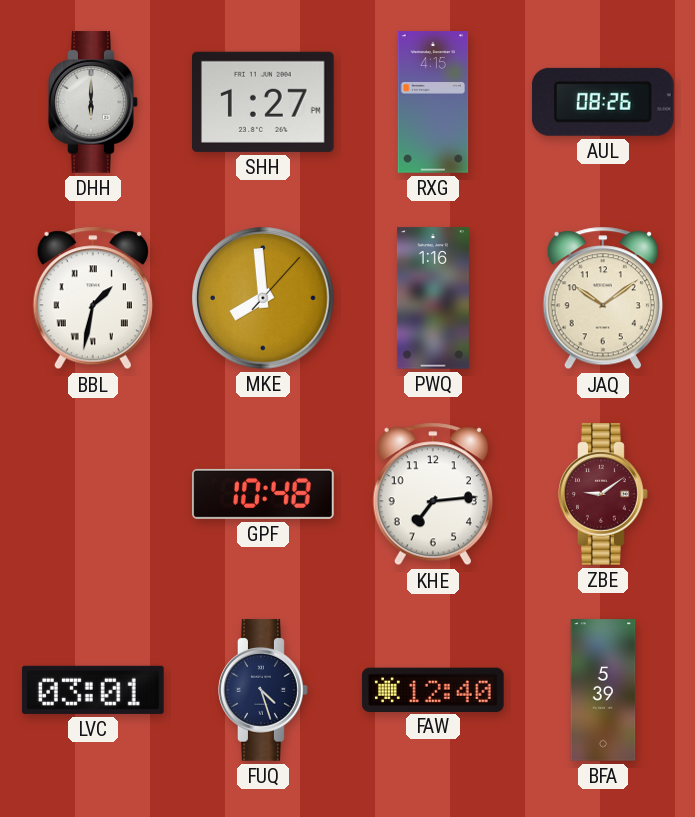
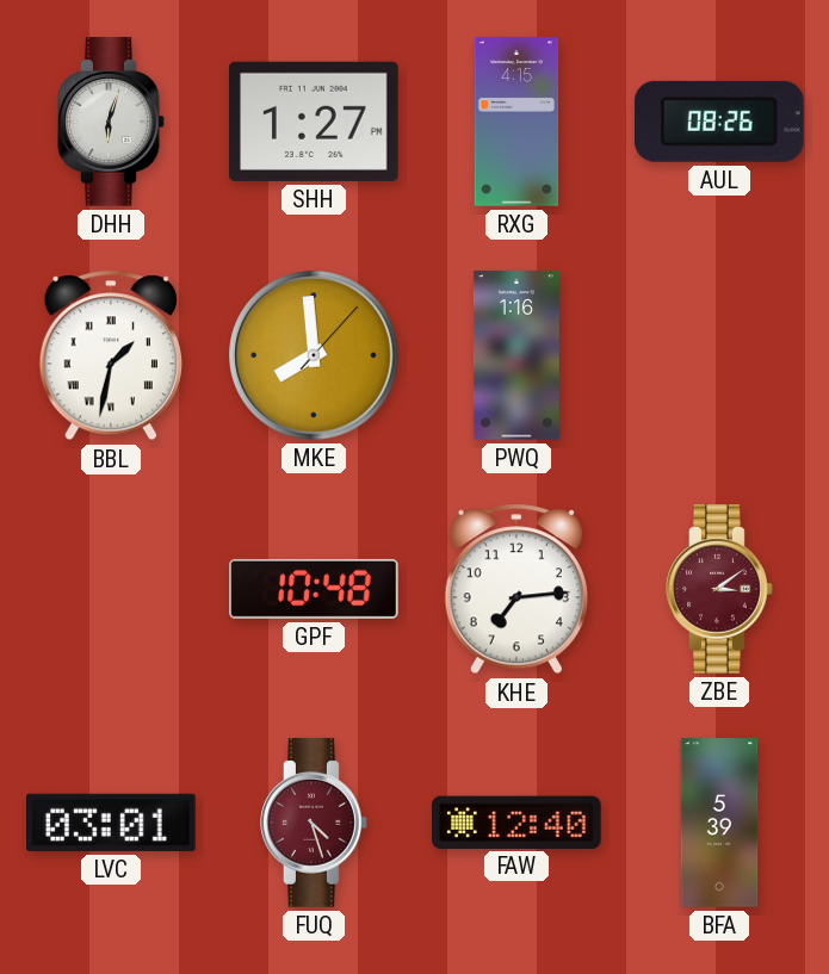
DHH: 6:00 -> 6:03 (111, 122)
JAQ: 10:09 -> none (603, 298)
ZBE: 9:09 -> 3:09 (719, 589)
FUQ dial: navy -> burgundy (314, 823)
